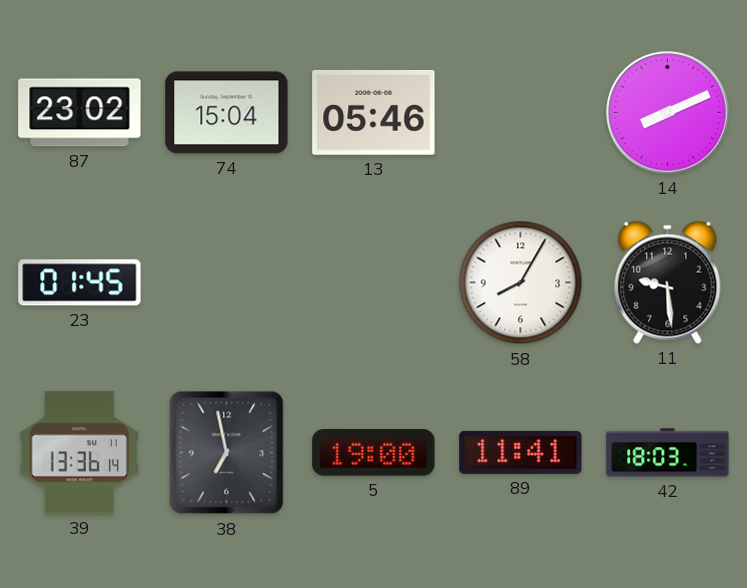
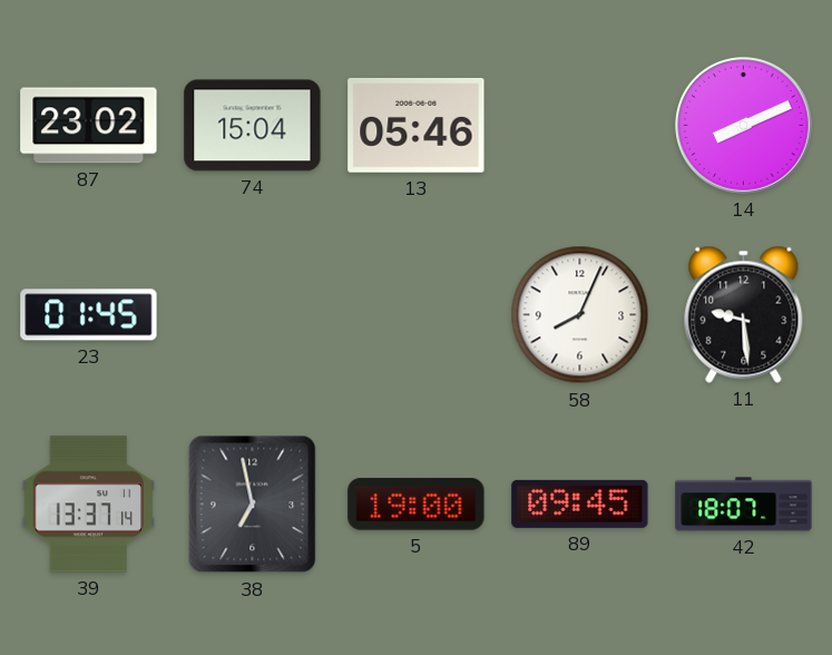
58: 8:05 -> 8:04 (580, 315)
39: 13:36 -> 13:37 (89, 505)
89: 11:41 -> 09:45 (580, 504)
42: 18:03 -> 18:07 (744, 505)
